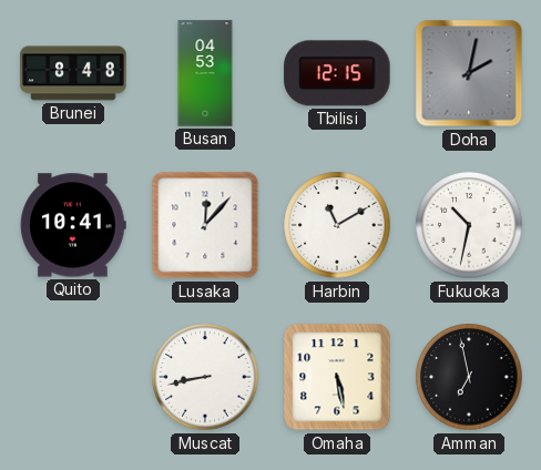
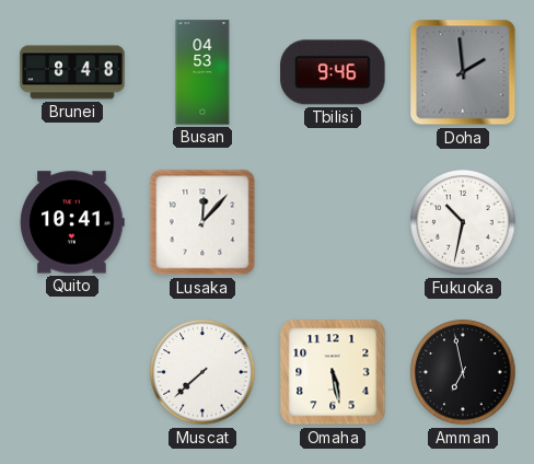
Tbilisi: 12:15 -> 9:46 (333, 72)
Doha: 2:02 -> 1:59 (463, 72)
Harbin: 11:10 -> none (337, 225)
Muscat: 8:43 -> 7:38 (202, 372)
